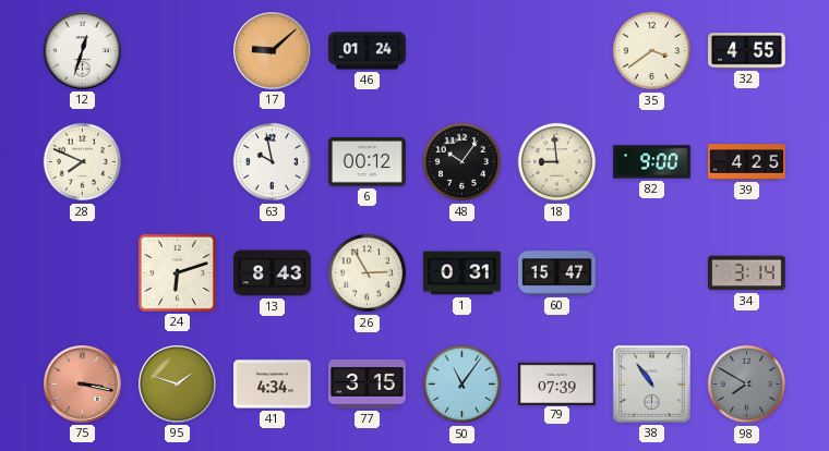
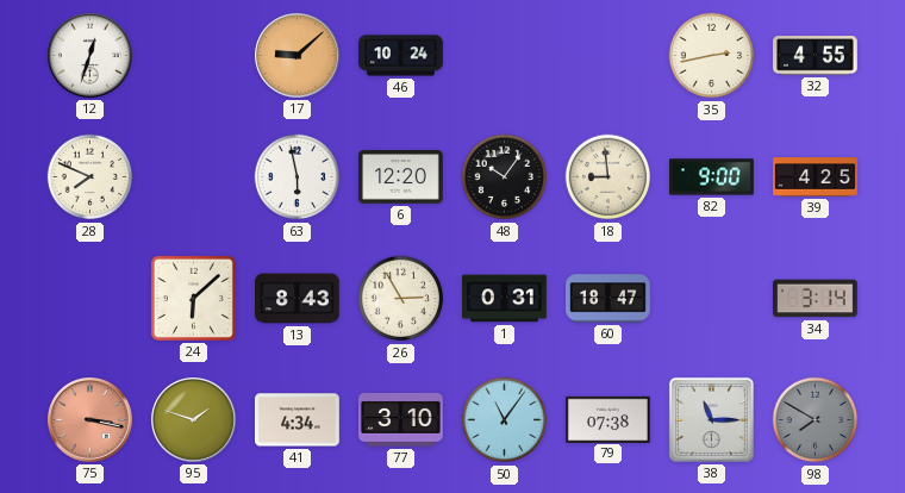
46: 01:24 -> 10:24 (401, 56)
35: 3:39 -> 2:43 (712, 56)
63: 9:58 -> 5:58 (298, 177)
6: 00:12 -> 12:20 (401, 177)
24: 6:12 -> 6:08 (193, 298)
60: 15:47 -> 18:47 (608, 299)
77: 3:15 -> 3:10 (401, 419)
79: 07:39 -> 07:38 (608, 419)
38: 10:54 -> 11:15 (711, 419)
